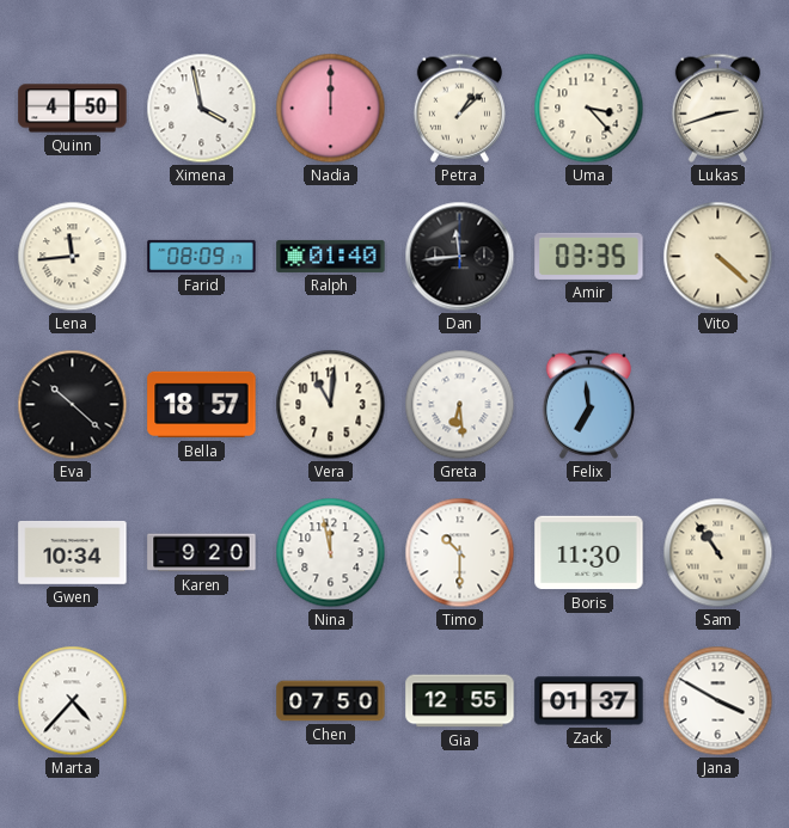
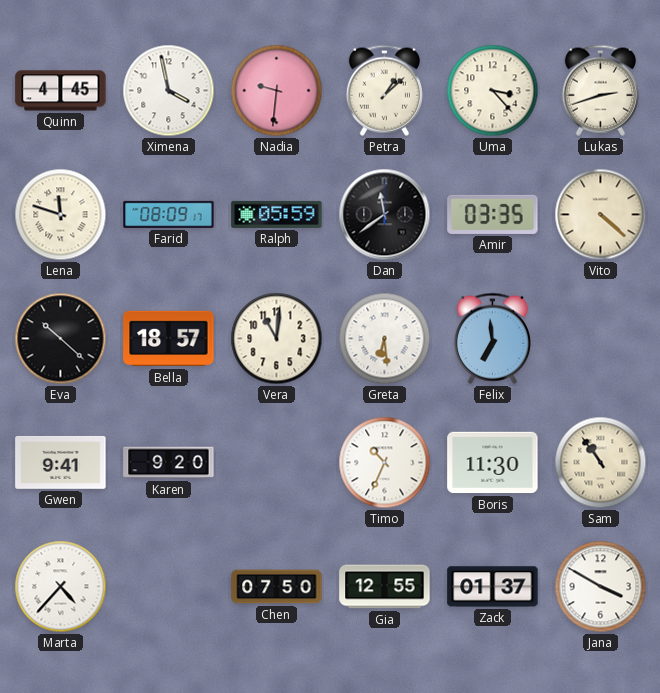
Quinn: 4:50 -> 4:45 (61, 91)
Nadia: 12:00 -> 9:31 (277, 91)
Lena: 11:44 -> 11:48 (61, 215)
Ralph: 01:40 -> 05:59 (277, 214)
Dan: 11:44 -> 11:39 (385, 215)
Gwen: 10:34 -> 9:41 (61, 462)
Nina: 11:58 -> none (331, 553)
Timo: 10:30 -> 10:34 (385, 463)
